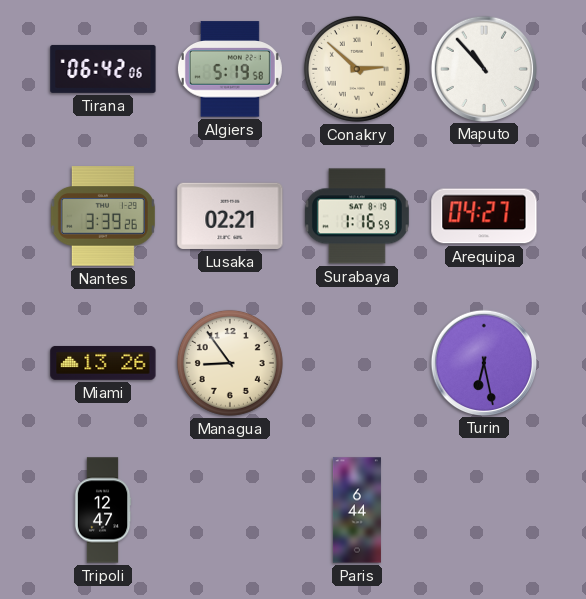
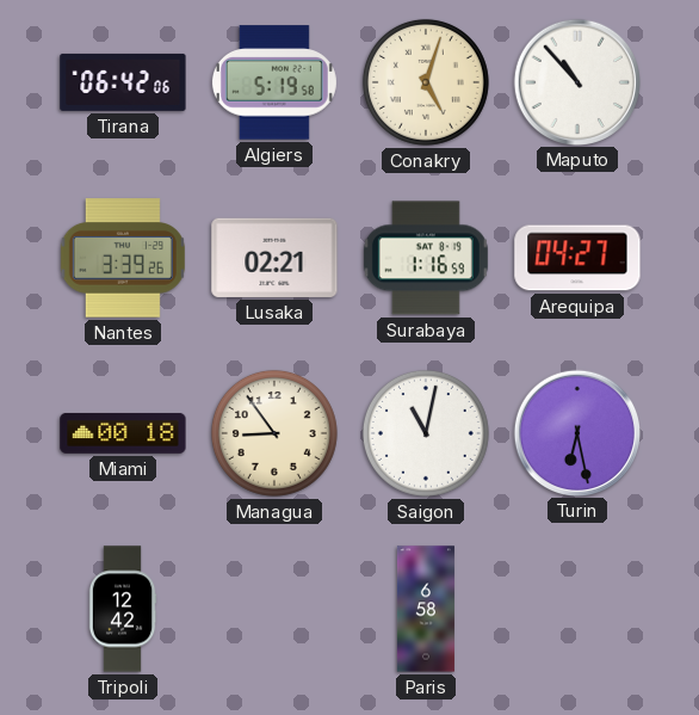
Conakry: 2:52 -> 5:03 (426, 82)
Miami: 13:26 -> 00:18 (123, 433)
Saigon: none -> 11:02 (426, 433)
Tripoli: 12:47 -> 12:42 (123, 609)
Paris: 6:44 -> 6:58 (426, 609)
